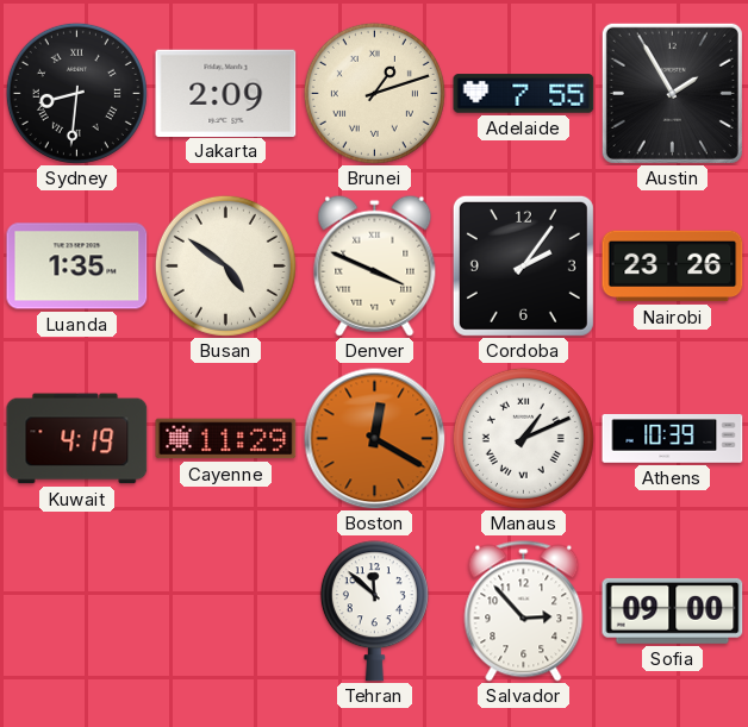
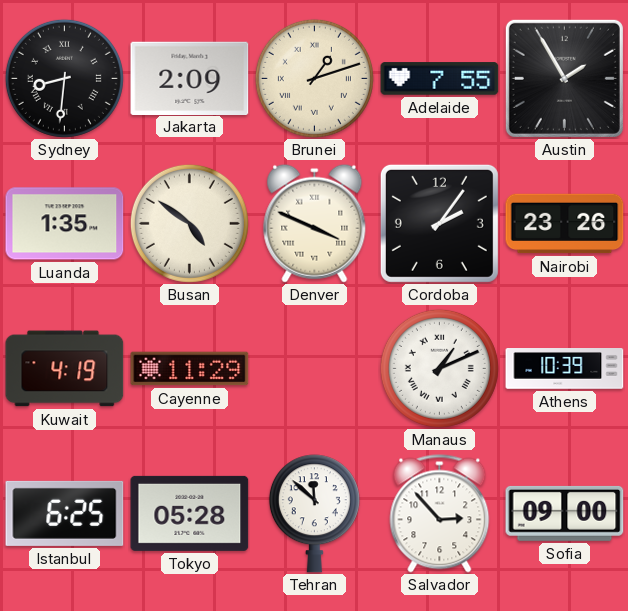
Boston: 12:20 -> none (375, 439)
Istanbul: none -> 6:25 (65, 513)
Tokyo: none -> 05:28 (190, 513)
